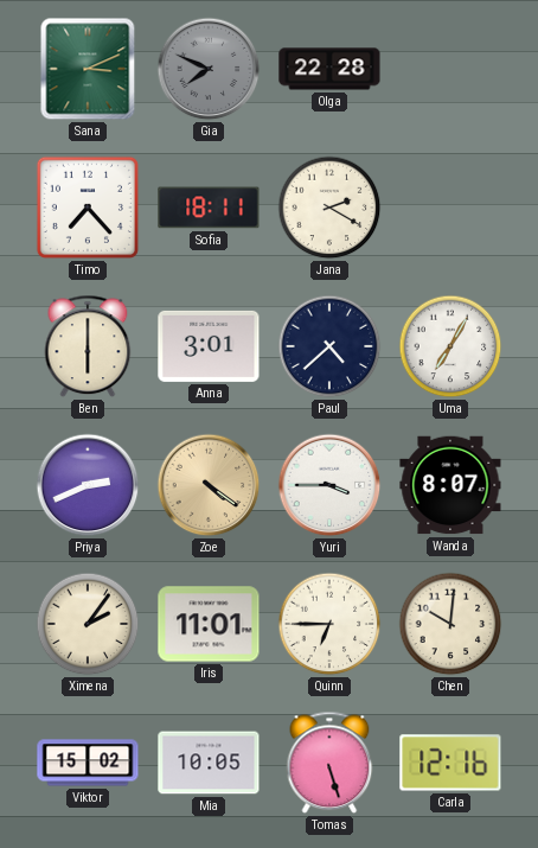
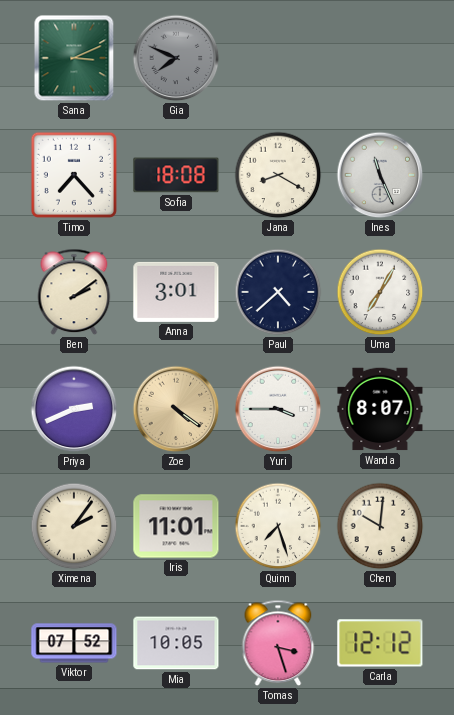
Olga: 22:28 -> none (329, 69)
Sofia: 18:11 -> 18:08 (176, 175)
Jana: 2:20 -> 8:20 (278, 175)
Ines: none -> 11:26 (380, 175)
Ben: 6:00 -> 2:09 (74, 292)
Quinn: 6:45 -> 7:27 (278, 526)
Viktor: 15:02 -> 07:52 (74, 643)
Tomas: 5:27 -> 3:27 (278, 643)
Carla: 12:16 -> 12:12 (380, 643)
